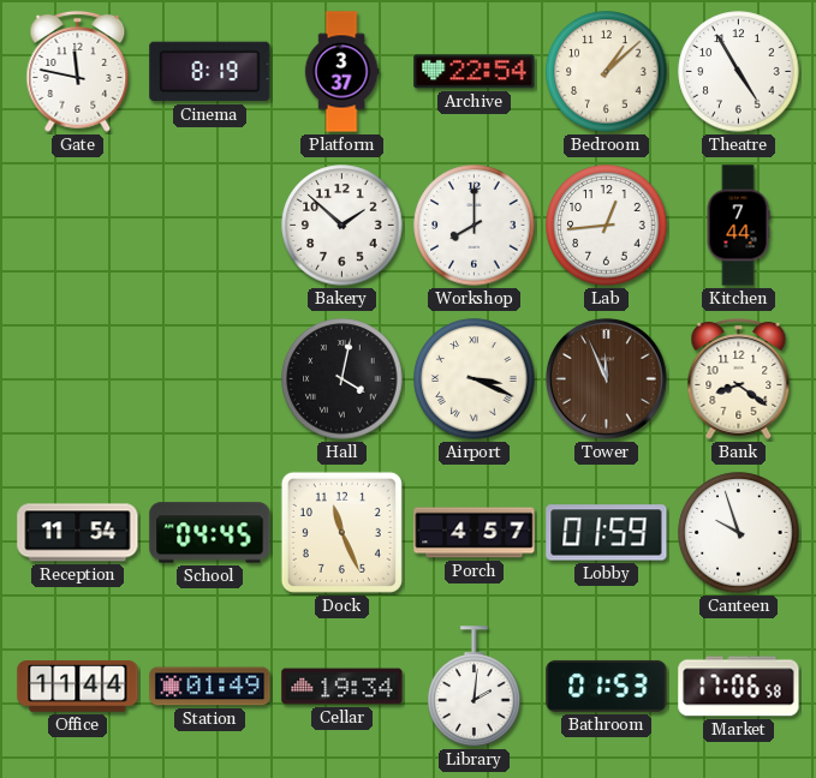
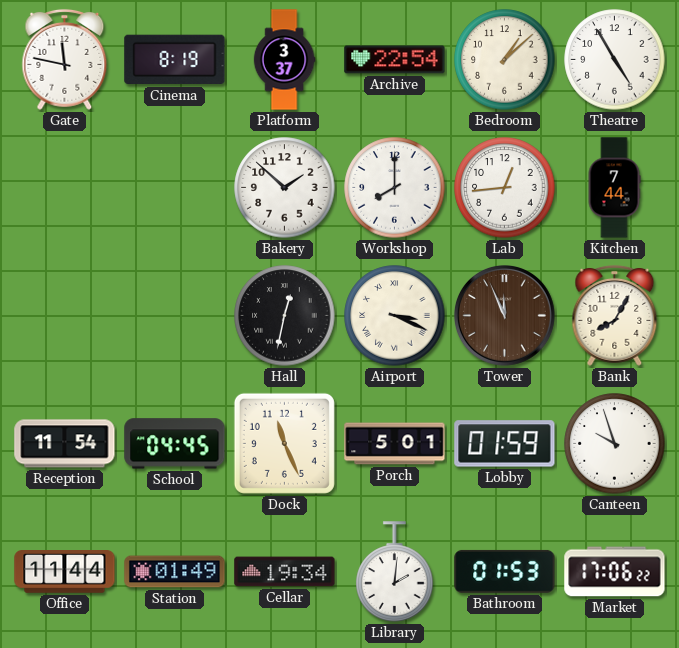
Hall: 4:02 -> 12:32 (285, 316)
Bank: 8:21 -> 8:05 (615, 315)
Porch: 4:57 -> 5:01 (395, 444)
Market: 17:06:58 -> 17:06:22 (615, 572)
